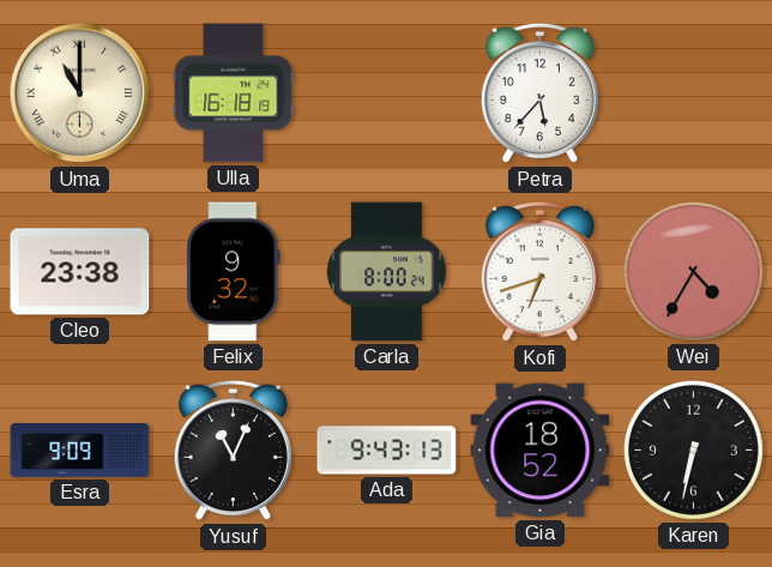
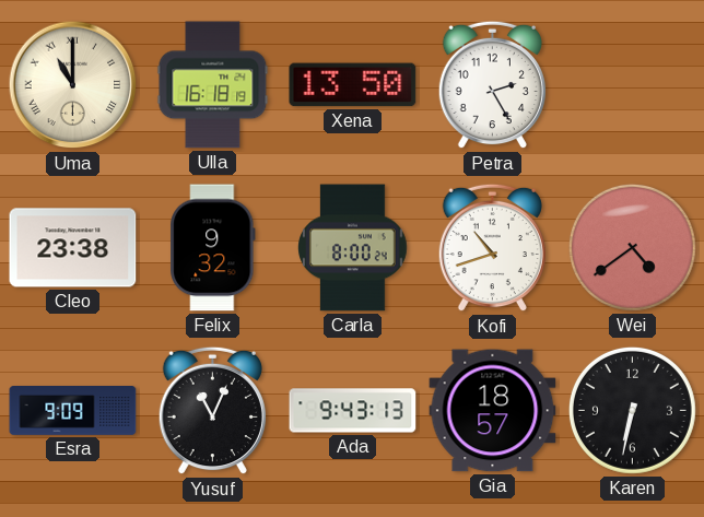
Xena: none -> 13:50 (353, 85)
Petra: 5:37 -> 2:25 (492, 85)
Kofi: 6:42 -> 10:42 (492, 248)
Wei: 4:35 -> 4:39 (632, 247)
Gia: 18:52 -> 18:57 (493, 411)
